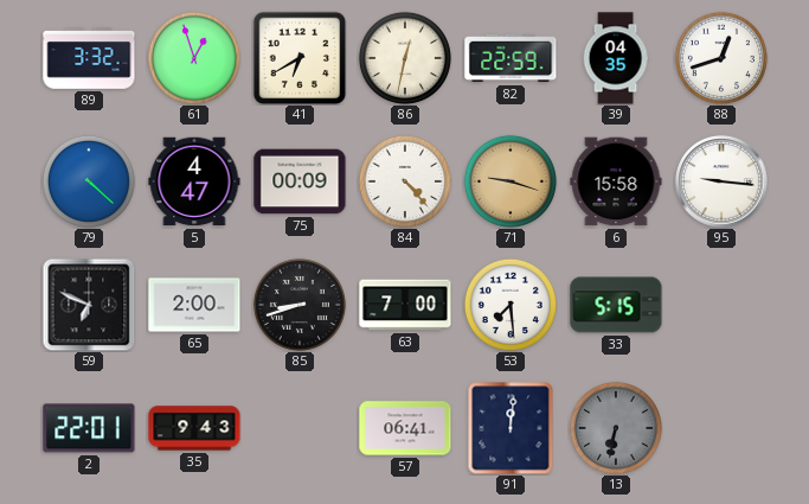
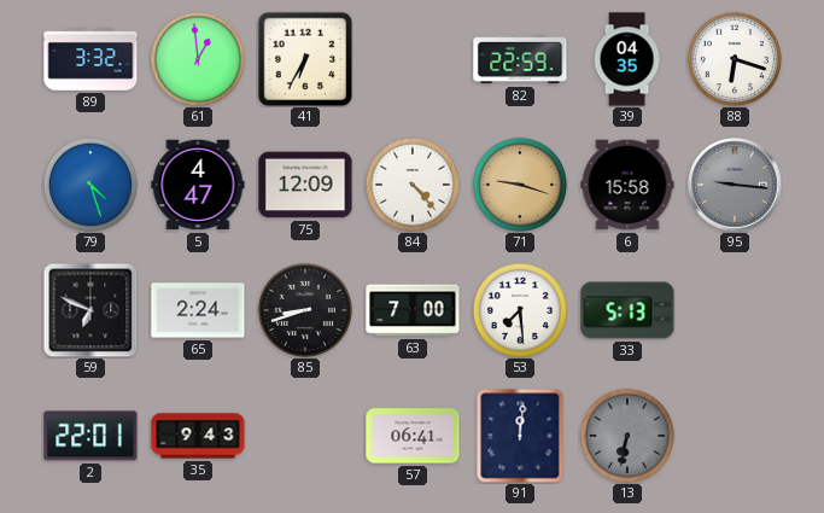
61: 12:57 -> 12:59 (198, 59)
41: 6:40 -> 6:35 (305, 59)
86: 12:32 -> none (405, 58)
88: 12:42 -> 6:18 (735, 59)
79: 4:22 -> 4:27 (90, 185)
75: 00:09 -> 12:09 (305, 185)
95 dial: white -> grey (735, 185)
65: 2:00 -> 2:24 (198, 310)
33: 5:15 -> 5:13 (627, 310)
